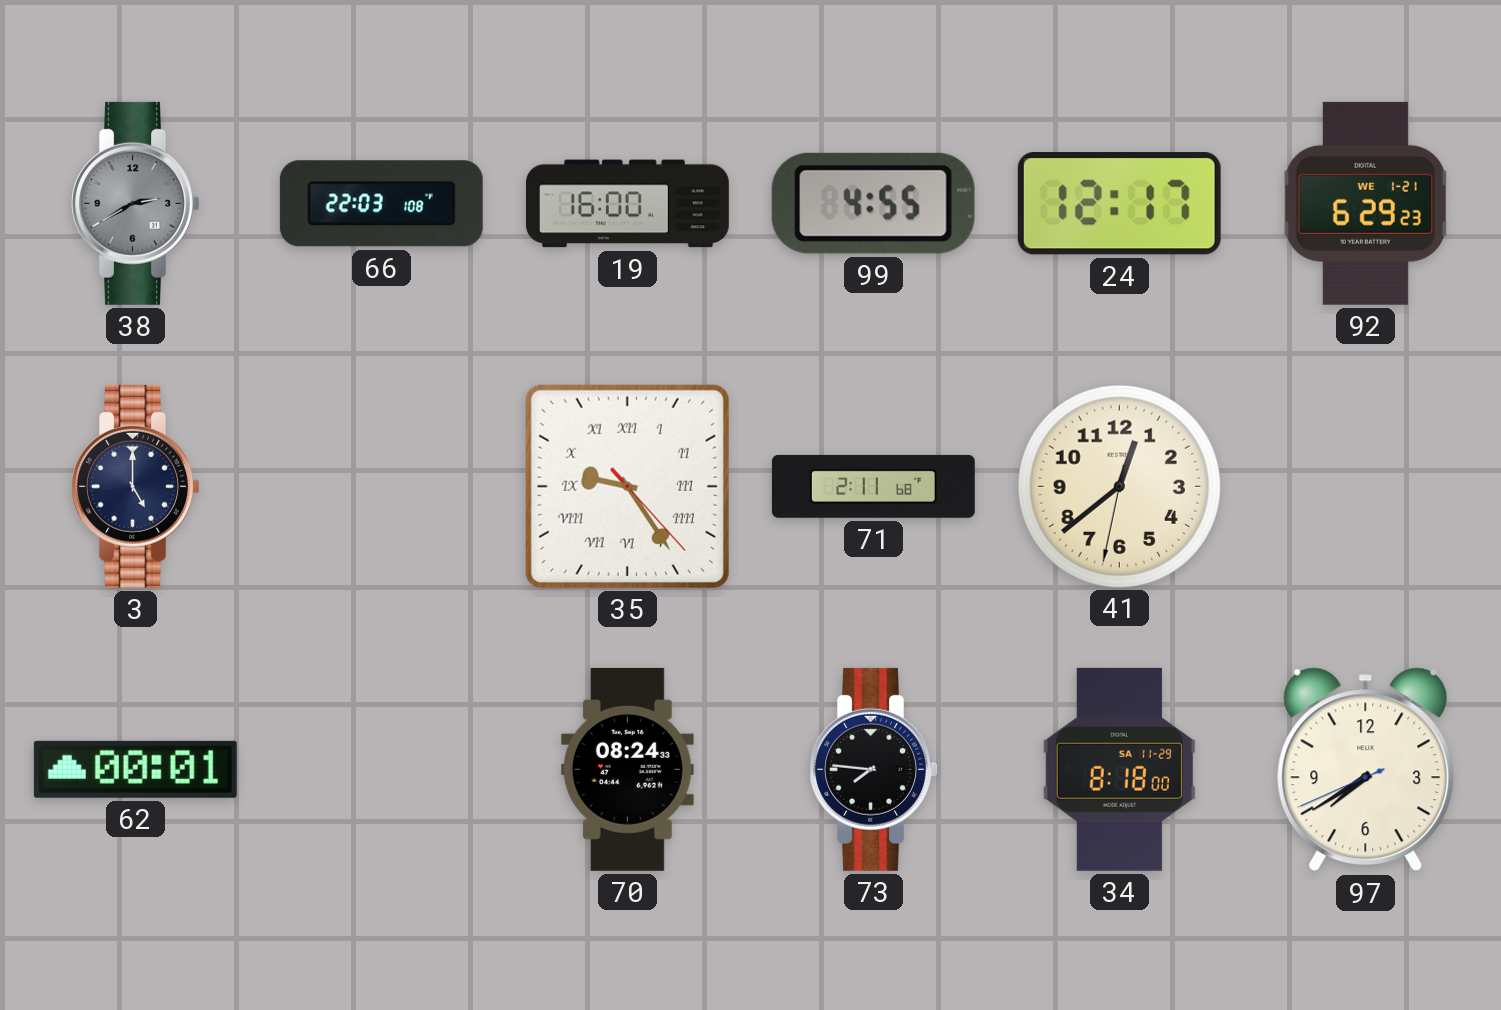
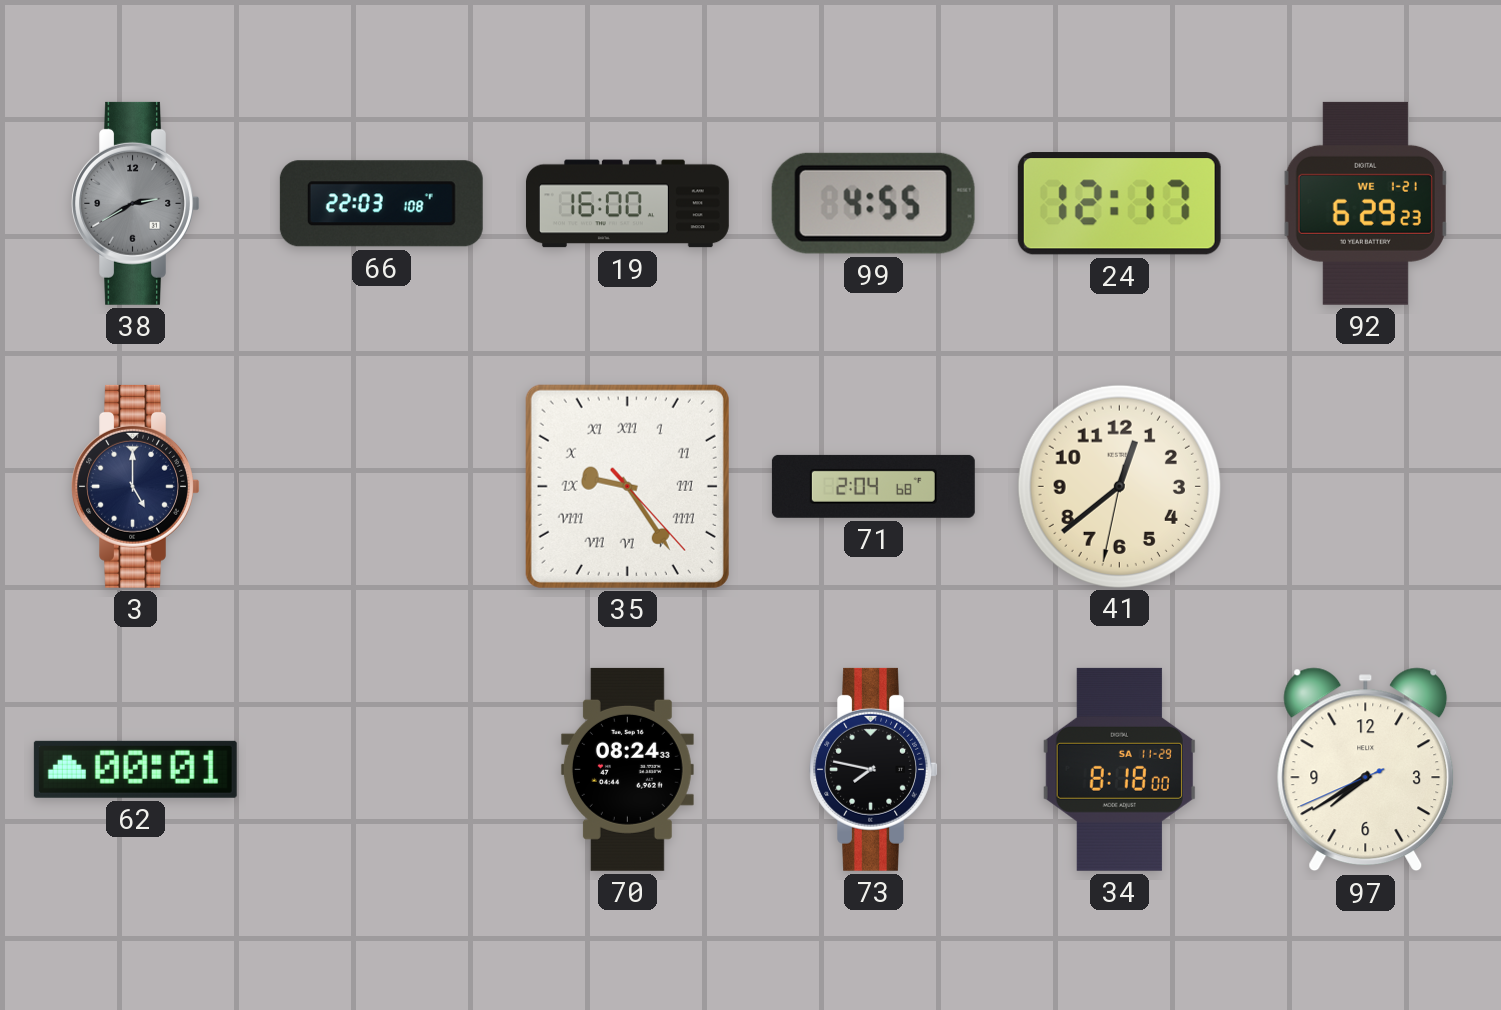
71: 2:11 -> 2:04 (873, 486)
73: 7:46 -> 7:47 (874, 769)
